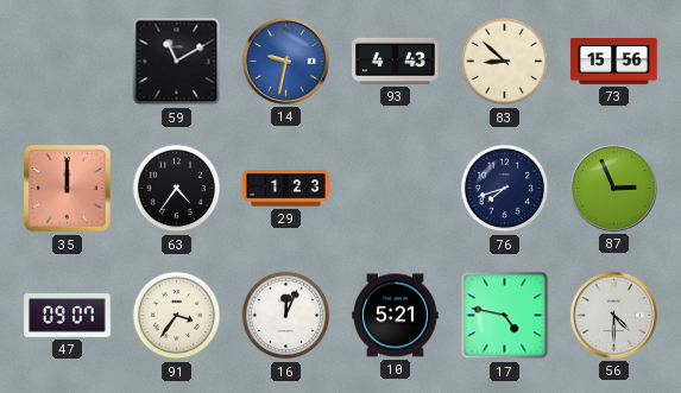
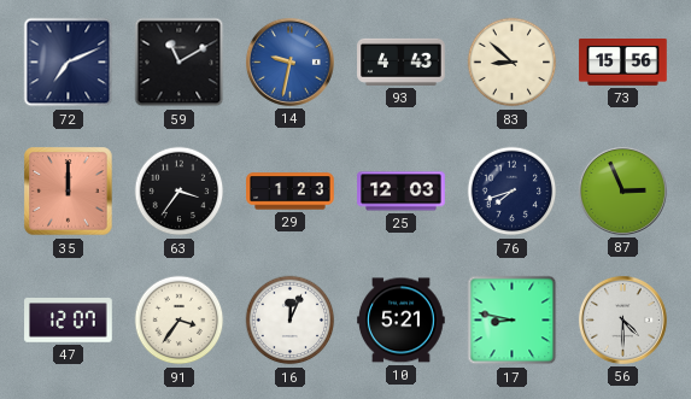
72: none -> 7:11 (69, 63)
63: 4:36 -> 3:36 (180, 192)
25: none -> 12:03 (402, 192)
47: 09:07 -> 12:07 (69, 321)
17: 4:47 -> 8:47 (513, 321)
